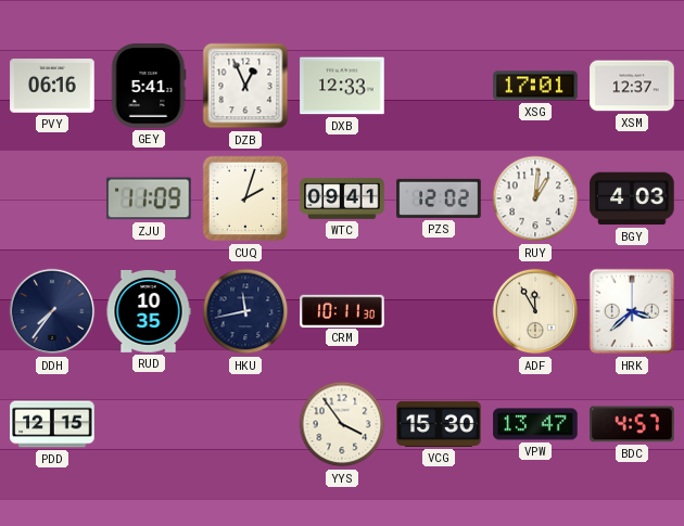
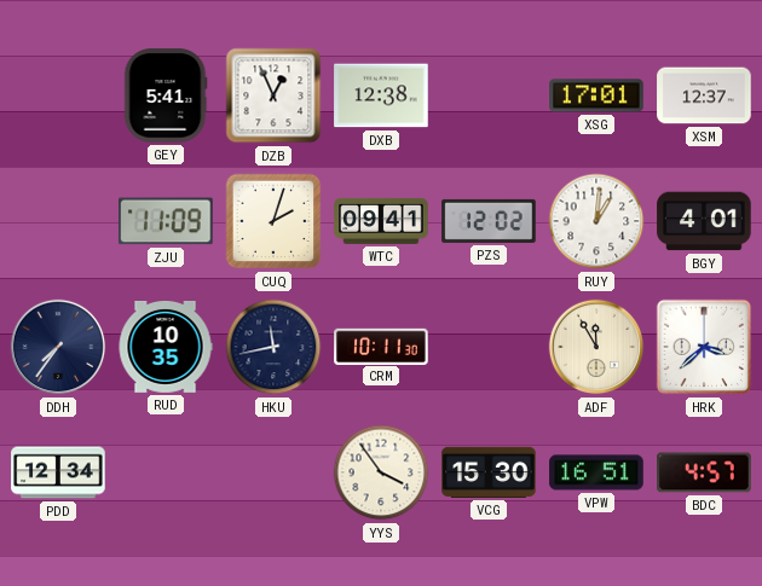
PVY: 06:16 -> none (52, 86)
DXB: 12:33 -> 12:38 (381, 95)
BGY: 4:03 -> 4:01 (704, 221)
PDD: 12:15 -> 12:34 (58, 472)
VPW: 13:47 -> 16:51 (596, 472)
